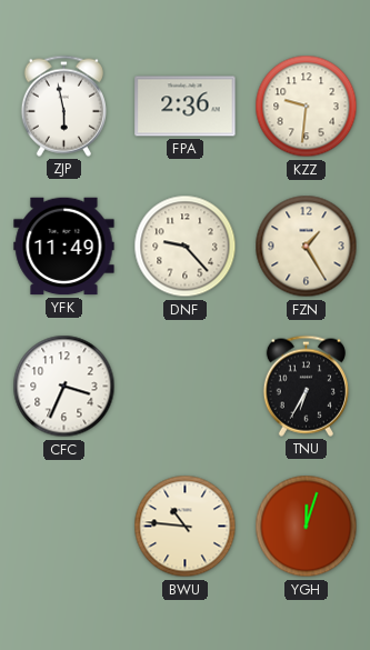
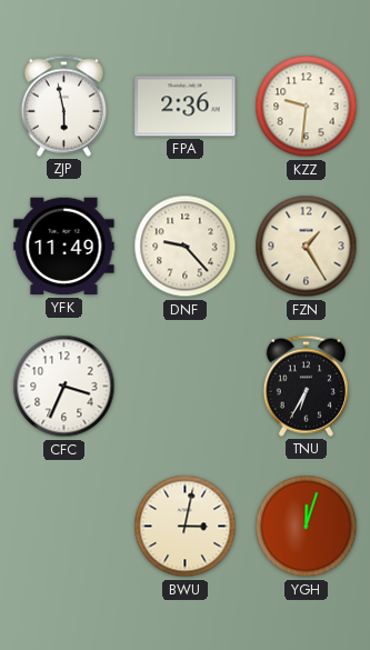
BWU: 10:46 -> 3:02 (186, 527)
